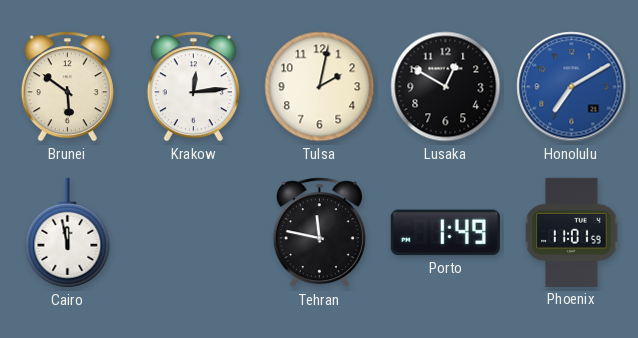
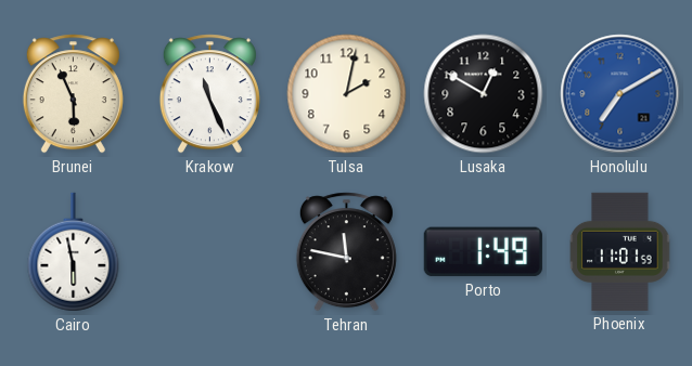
Brunei: 5:51 -> 5:56 (73, 94)
Krakow: 12:14 -> 11:26 (209, 94)
Cairo: 11:58 -> 5:58 (74, 252)
